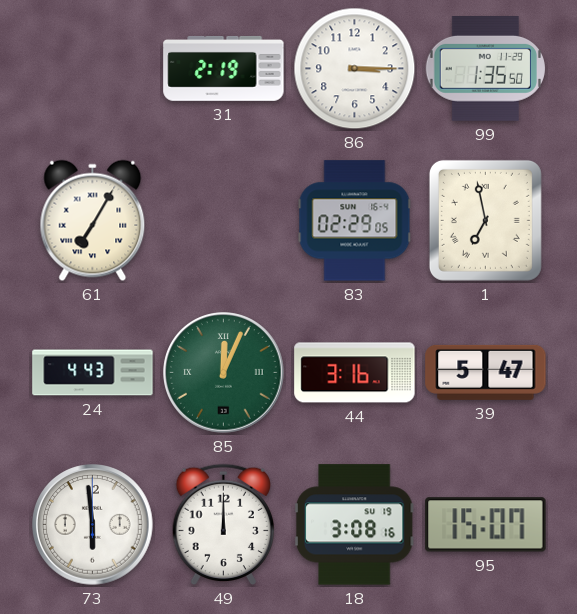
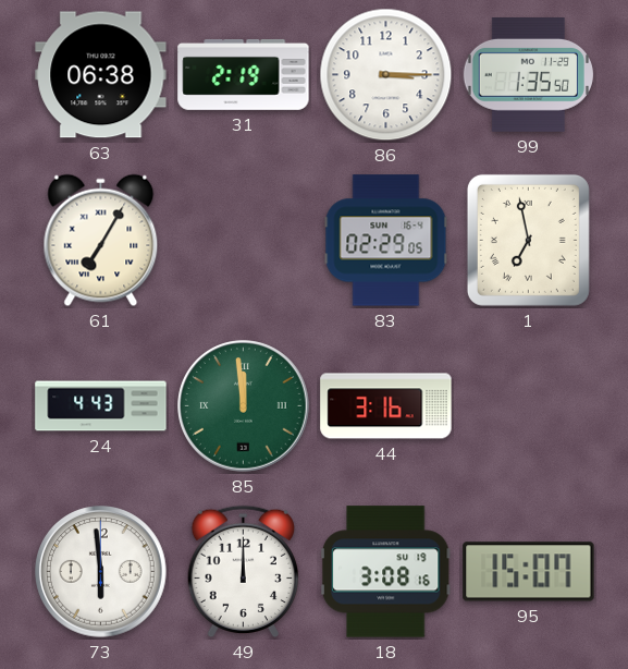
63: none -> 06:38 (101, 75)
85: 12:04 -> 11:59 (244, 406)
39: 5:47 -> none (486, 372)
